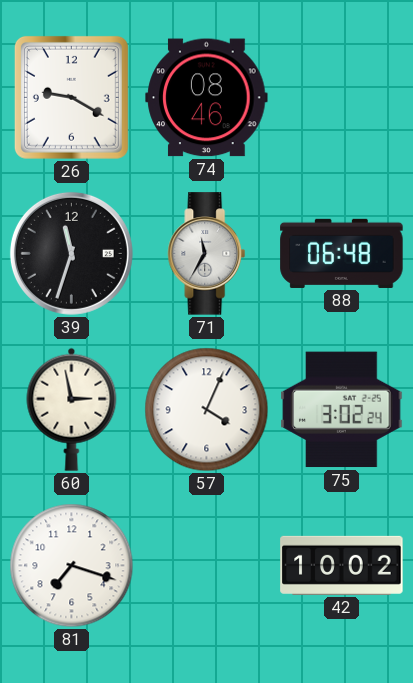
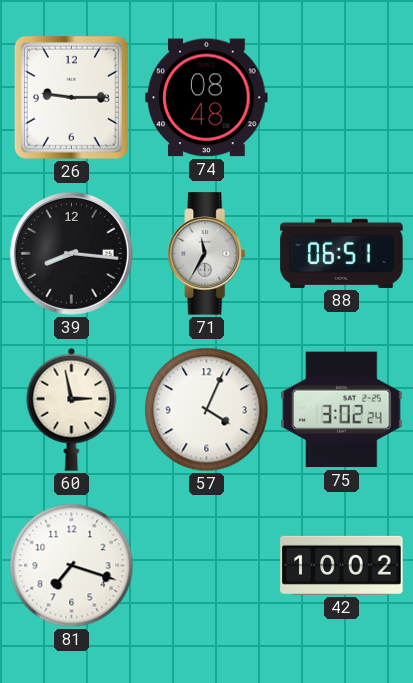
26: 9:20 -> 9:15 (71, 97)
74: 08:46 -> 08:48 (207, 98)
39: 11:33 -> 8:16 (71, 253)
88: 06:48 -> 06:51 (342, 253)
